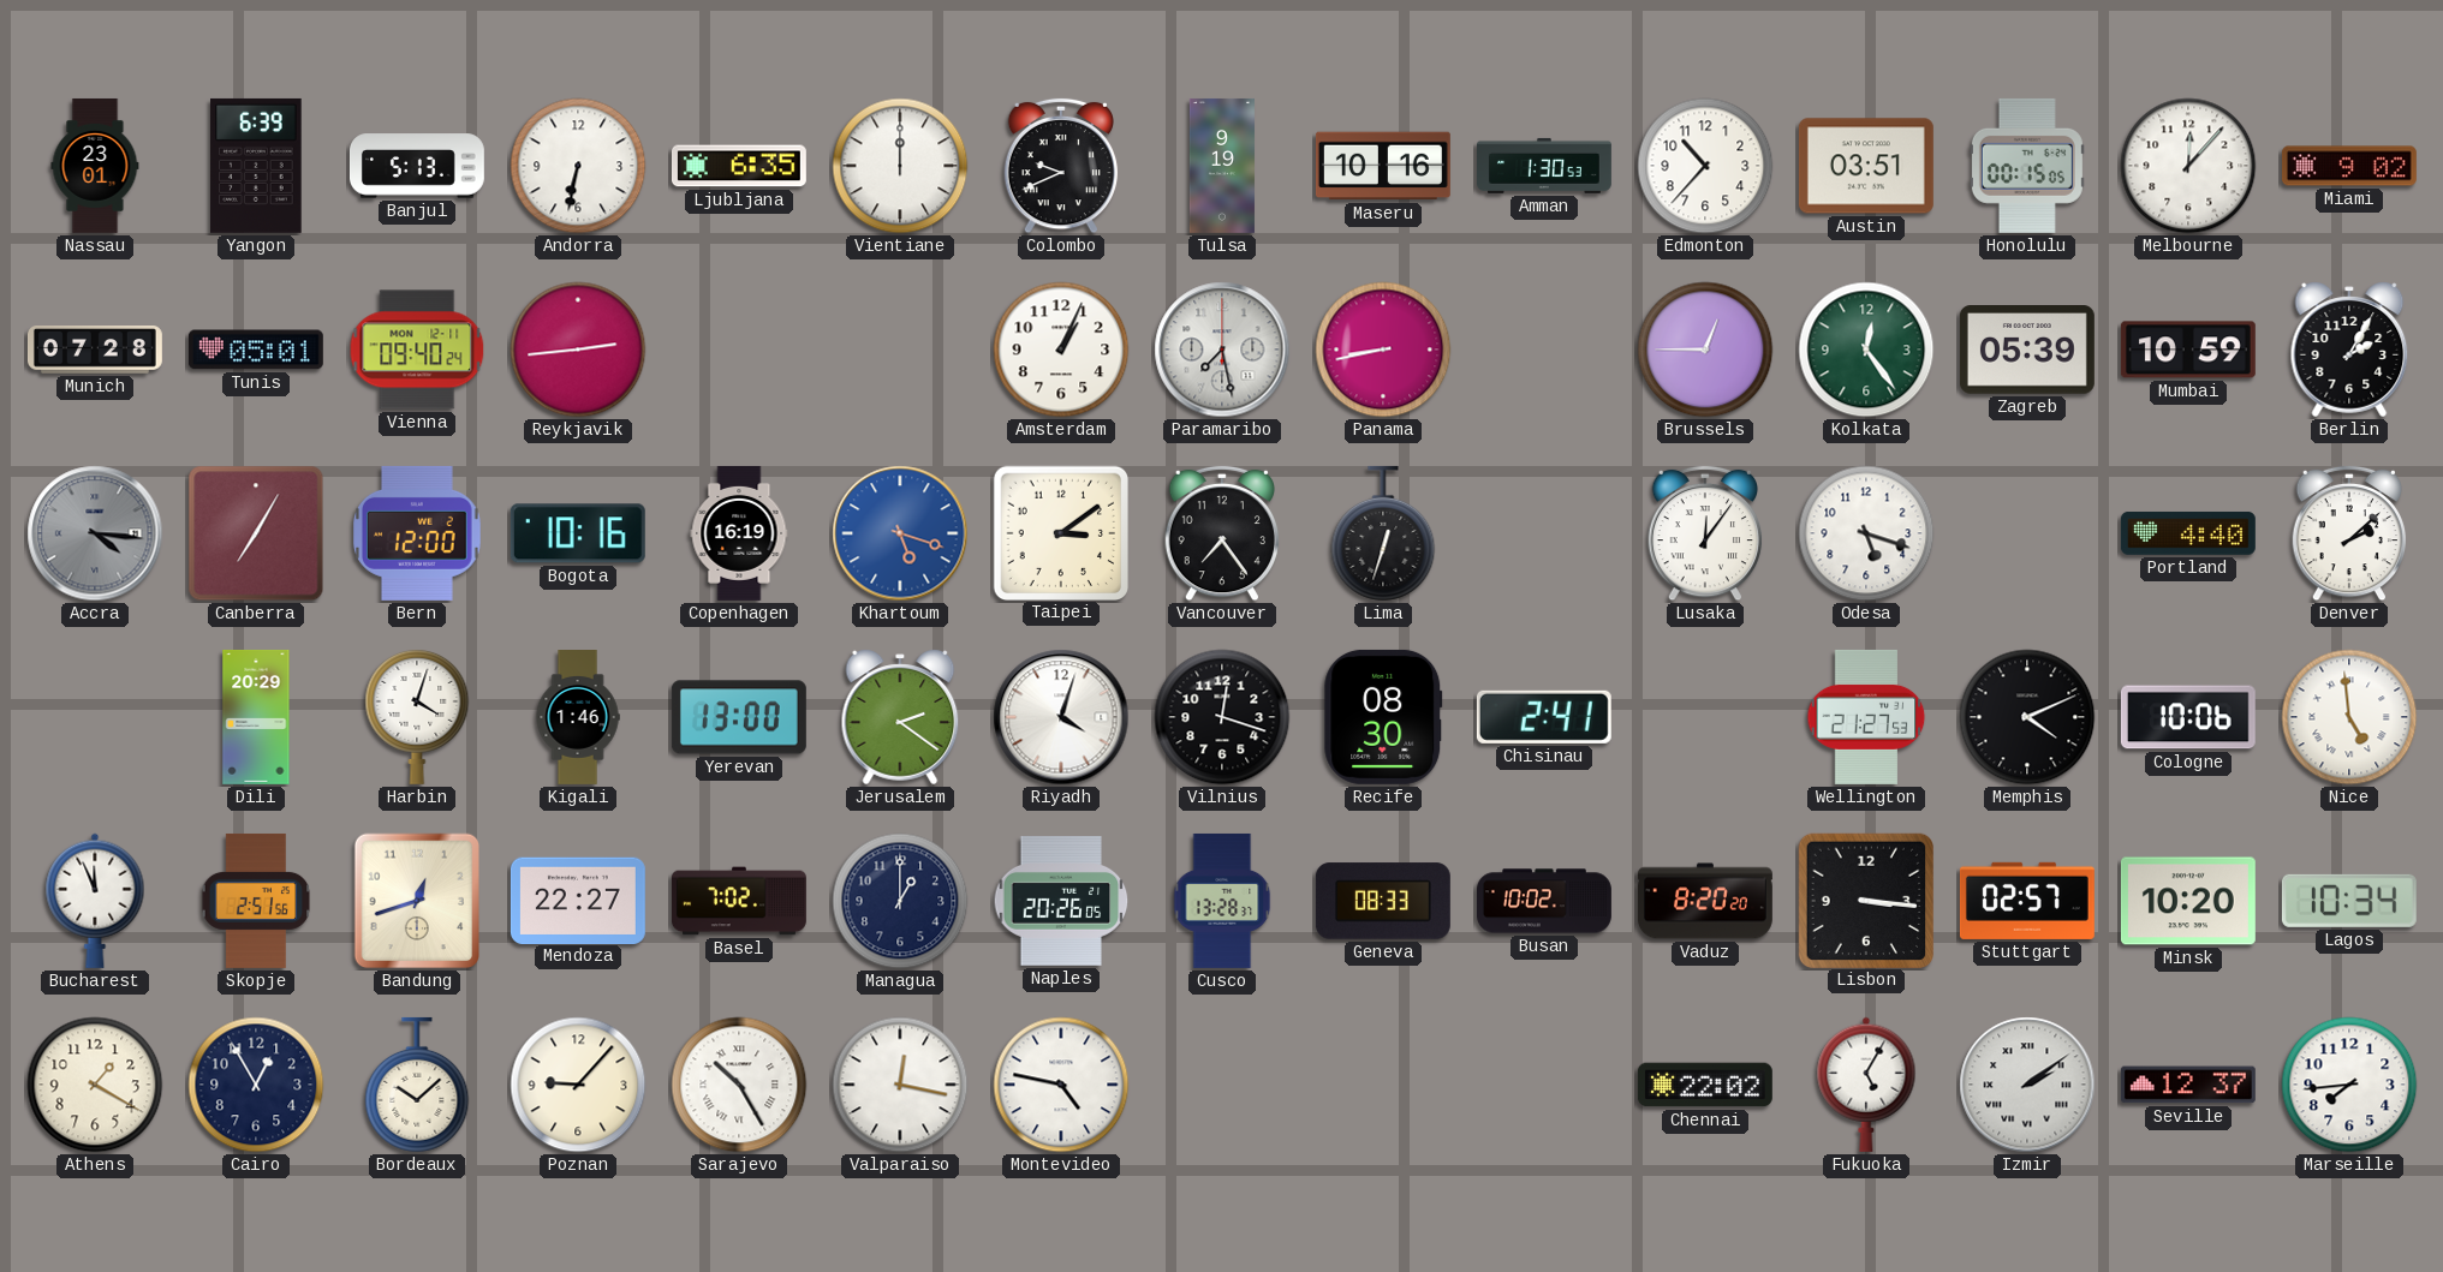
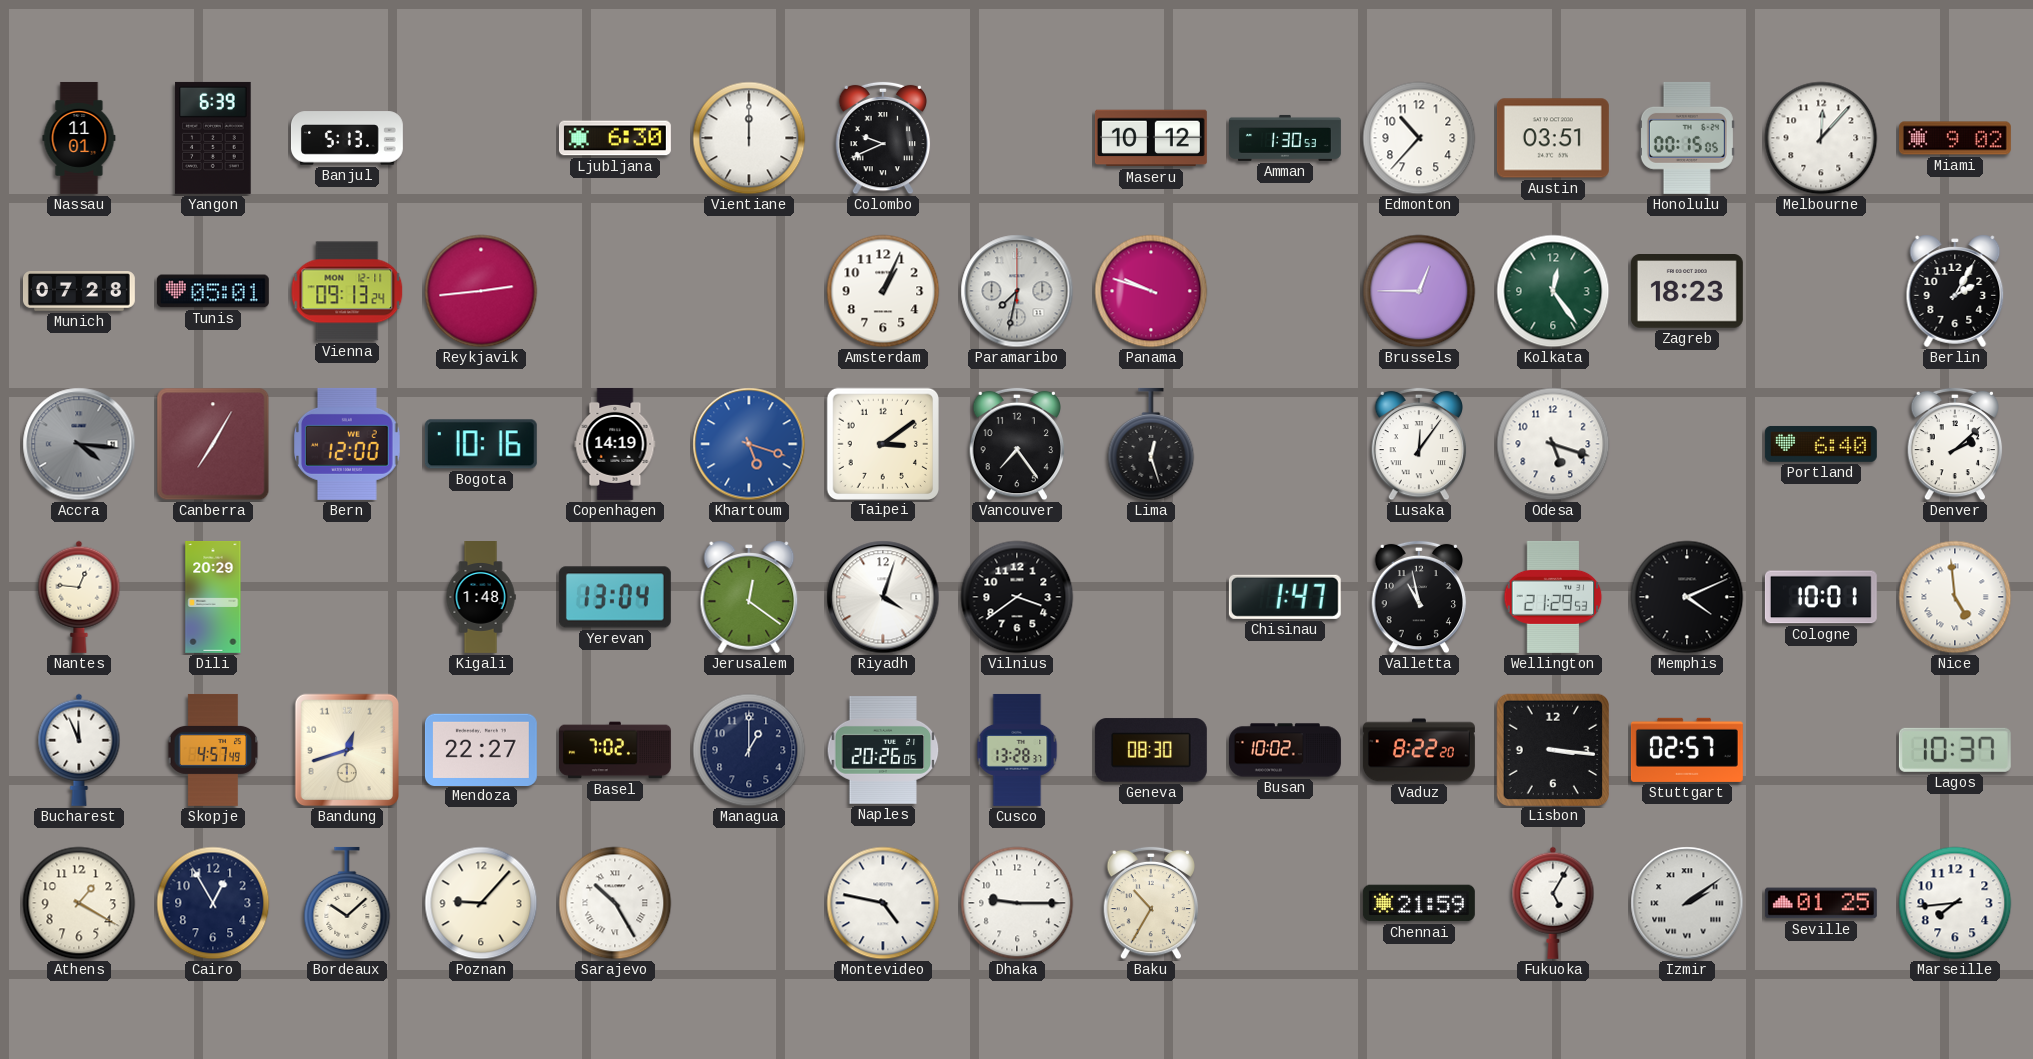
Nassau: 23:01 -> 11:01 (79, 138)
Andorra: 6:32 -> none (578, 166)
Ljubljana: 6:35 -> 6:30 (615, 138)
Tulsa: 9:19 -> none (1222, 166)
Maseru: 10:16 -> 10:12 (1151, 138)
Vienna: 09:40 -> 09:13 (347, 291)
Paramaribo: 7:28 -> 7:32 (1017, 291)
Panama: 8:43 -> 9:48 (1151, 291)
Zagreb: 05:39 -> 18:23 (1687, 291)
Mumbai: 10:59 -> none (2188, 350)
Copenhagen: 16:19 -> 14:19 (615, 444)
Lima: 12:33 -> 12:27 (1151, 444)
Portland: 4:40 -> 6:40 (1821, 444)
Nantes: none -> 12:46 (79, 597)
Harbin: 4:03 -> none (417, 716)
Kigali: 1:46 -> 1:48 (481, 598)
Yerevan: 13:00 -> 13:04 (615, 597)
Jerusalem: 2:21 -> 12:21 (749, 597)
Vilnius: 12:18 -> 3:39 (1017, 597)
Recife: 08:30 -> none (1383, 717)
Chisinau: 2:41 -> 1:47 (1285, 597)
Valletta: none -> 10:58 (1419, 597)
Wellington: 21:27 -> 21:29 (1553, 597)
Cologne: 10:06 -> 10:01 (1821, 597)
Skopje: 2:51 -> 4:57 (213, 750)
Geneva: 08:33 -> 08:30 (1151, 750)
Vaduz: 8:20 -> 8:22 (1419, 750)
Minsk: 10:20 -> none (2188, 901)
Lagos: 10:34 -> 10:37 (1955, 750)
Valparaiso: 12:17 -> none (900, 1085)
Dhaka: none -> 9:15 (1017, 903)
Baku: none -> 10:35 (1151, 903)
Chennai: 22:02 -> 21:59 (1419, 903)
Seville: 12:37 -> 01:25 (1821, 903)
